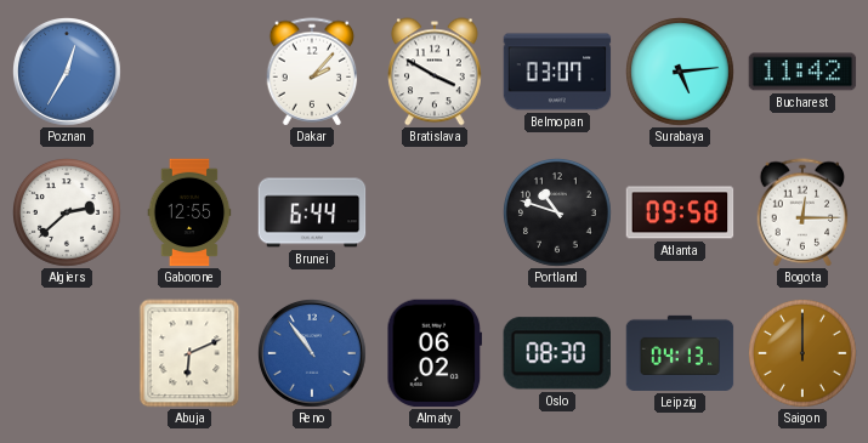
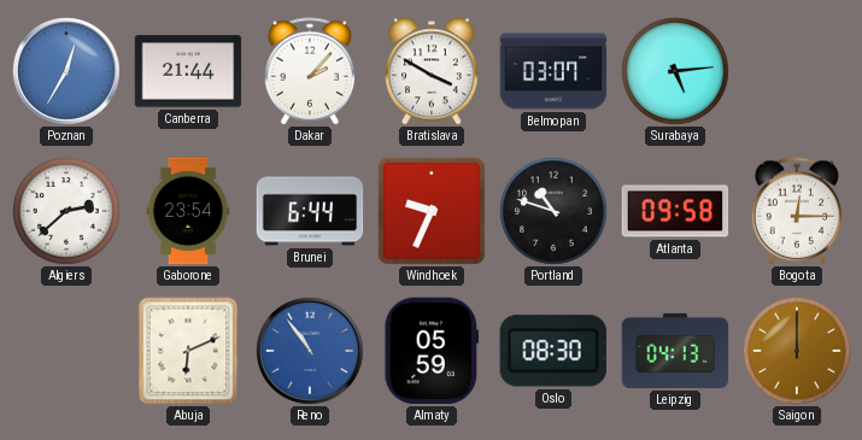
Canberra: none -> 21:44 (188, 71)
Bucharest: 11:42 -> none (802, 72)
Gaborone: 12:55 -> 23:54 (188, 211)
Windhoek: none -> 9:34 (432, 211)
Almaty: 06:02 -> 05:59 (432, 351)
